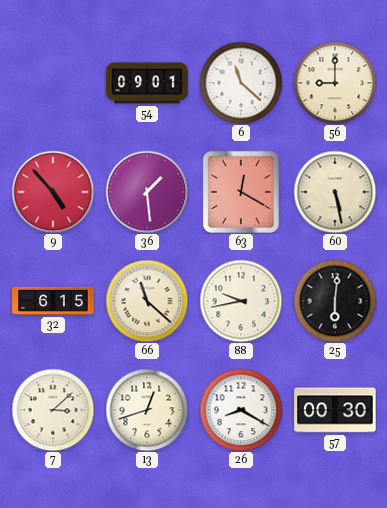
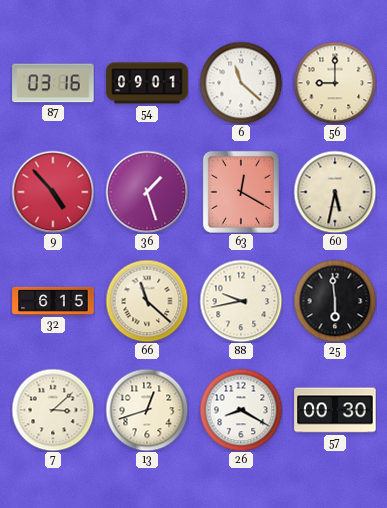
87: none -> 03:16 (53, 83)
36: 1:29 -> 1:27 (147, 192)
60: 5:28 -> 5:32 (335, 192)
25: 6:01 -> 5:59 (335, 301)
